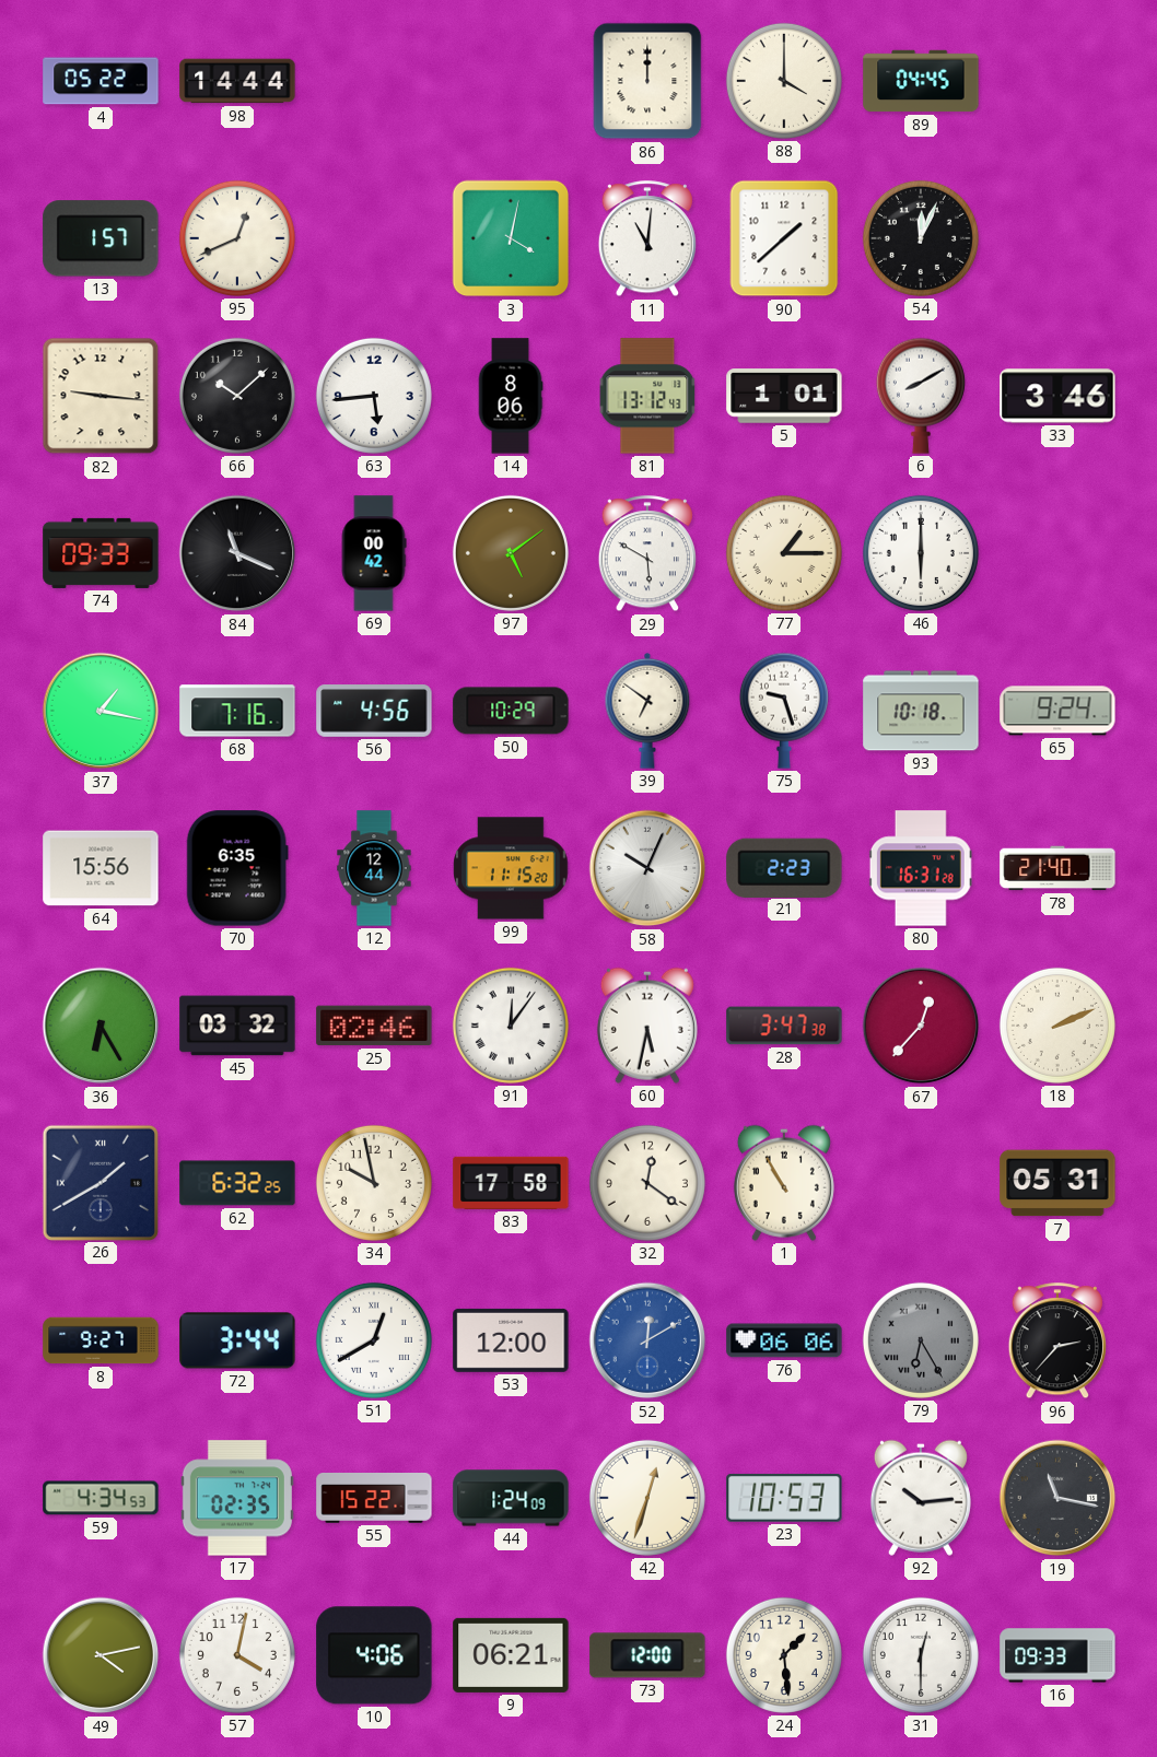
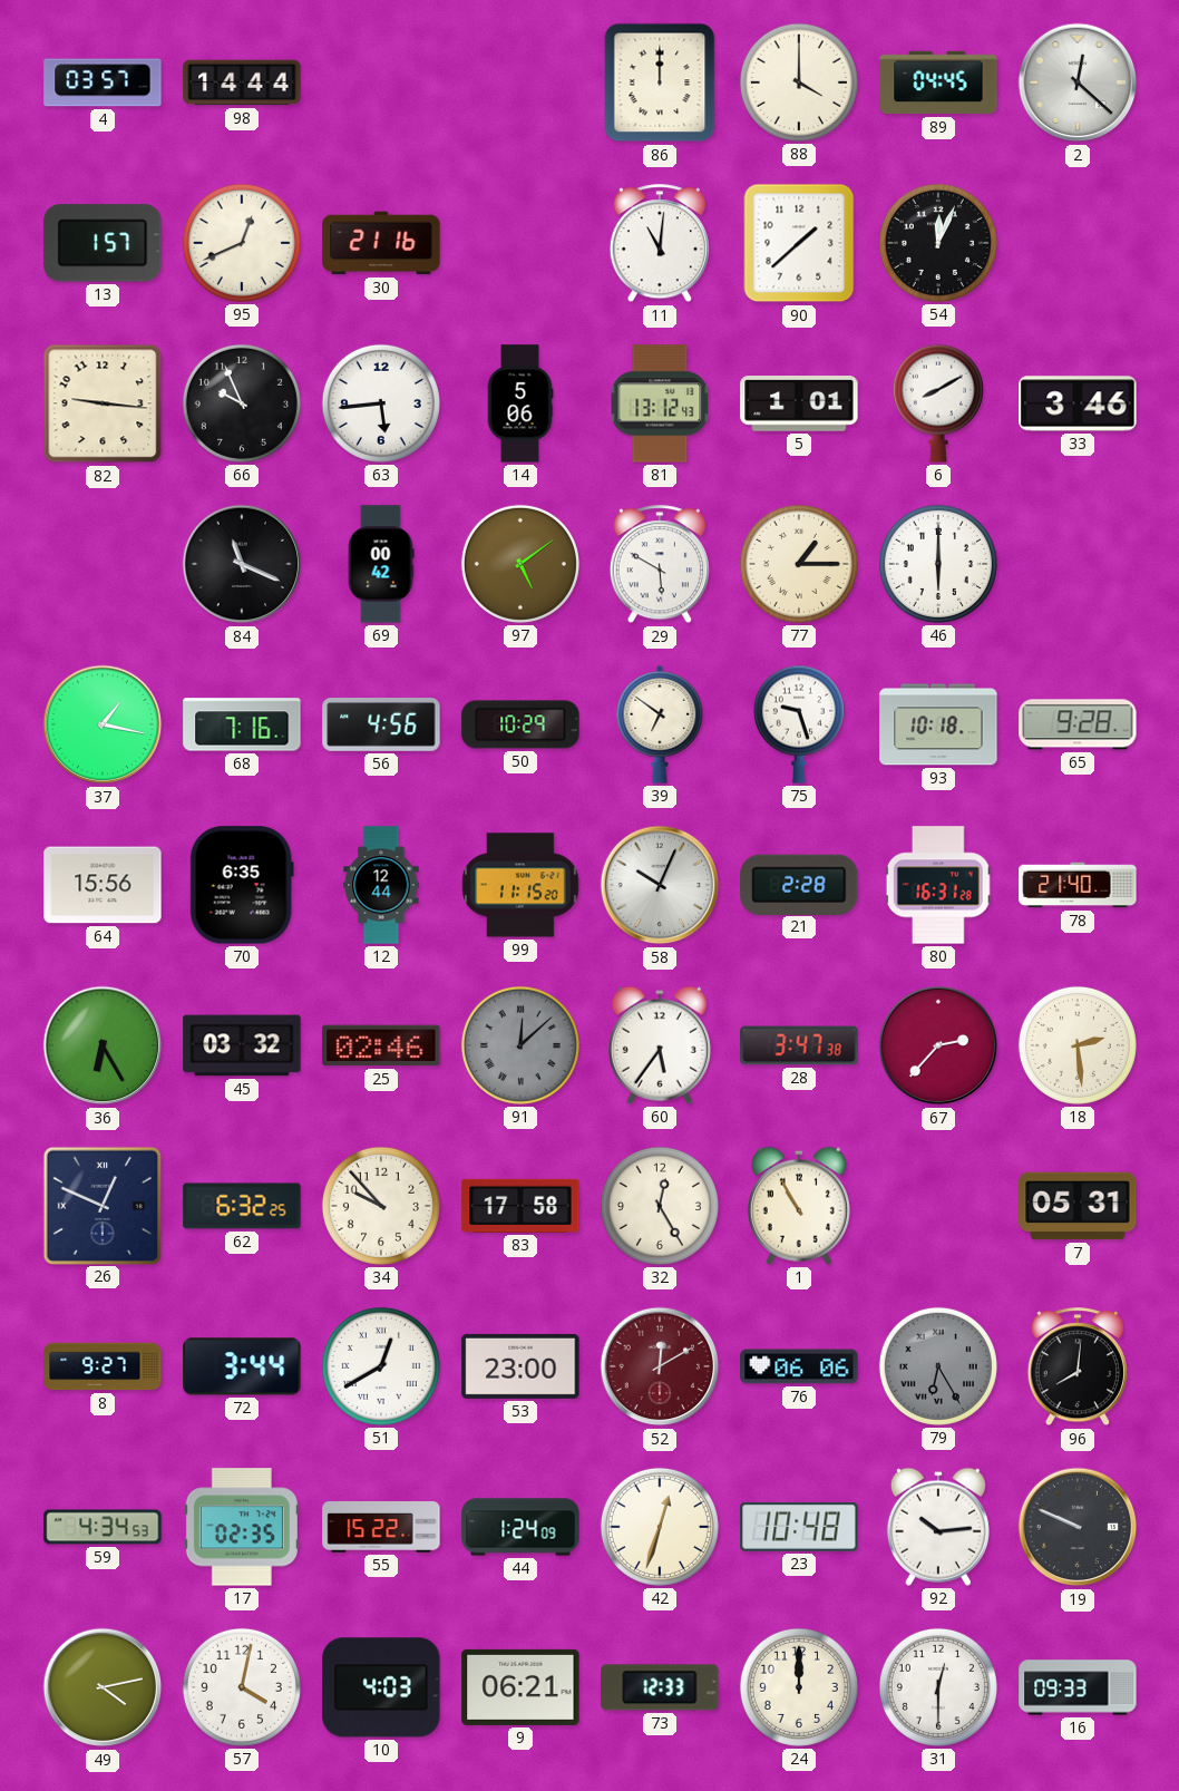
4: 05:22 -> 03:57 (103, 82)
2: none -> 12:22 (1078, 82)
30: none -> 21:16 (381, 243)
3: 4:02 -> none (511, 238)
66: 10:08 -> 9:56 (242, 403)
14: 8:06 -> 5:06 (520, 403)
74: 09:33 -> none (101, 553)
65: 9:24 -> 9:28 (1078, 724)
21: 2:23 -> 2:28 (799, 884)
91: 12:06 -> 12:08 (520, 1045)
91 dial: white -> grey (520, 1045)
60: 5:32 -> 5:36 (660, 1045)
67: 12:37 -> 2:37 (938, 1045)
18: 2:11 -> 2:29 (1078, 1045)
26: 1:40 -> 12:49 (101, 1205)
34: 9:58 -> 9:53 (381, 1206)
32: 12:21 -> 12:25 (660, 1206)
53: 12:00 -> 23:00 (520, 1366)
52 dial: blue -> burgundy (660, 1366)
96: 2:37 -> 8:01 (1078, 1367)
23: 10:53 -> 10:48 (799, 1527)
19: 11:17 -> 9:49 (1078, 1527)
10: 4:06 -> 4:03 (381, 1687)
73: 12:00 -> 12:33 (660, 1687)
24: 1:29 -> 12:00 (799, 1687)
